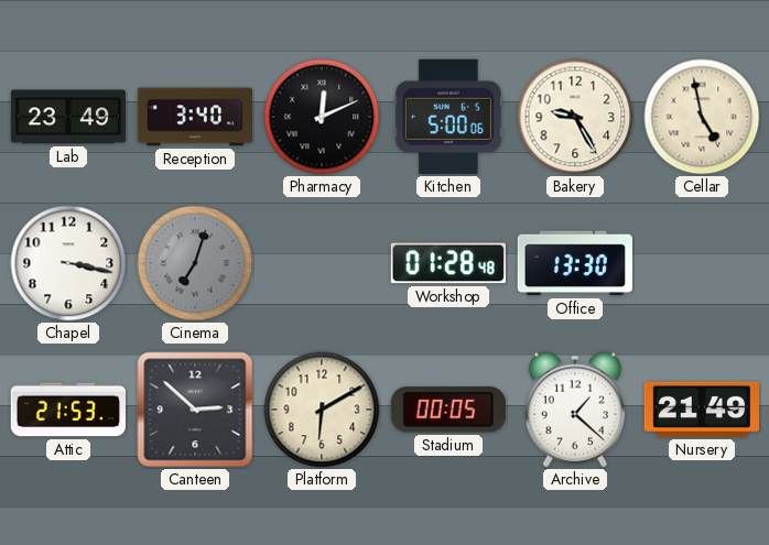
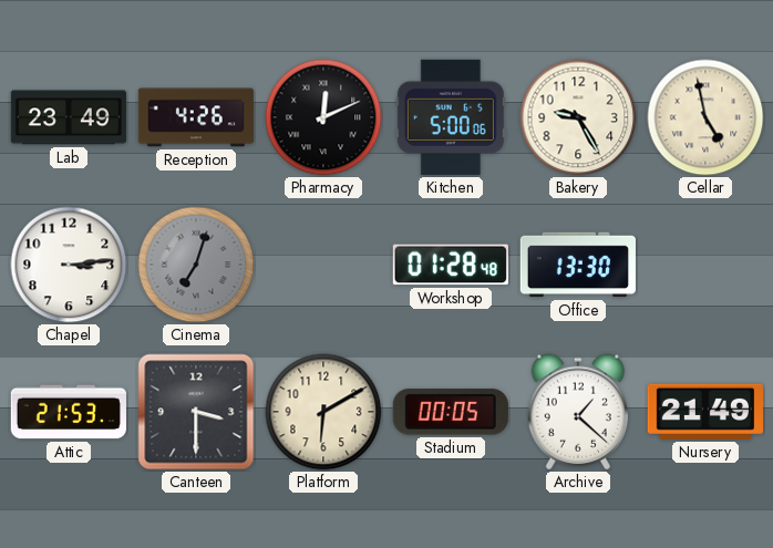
Reception: 3:40 -> 4:26 (196, 117)
Chapel: 3:17 -> 3:14 (69, 265)
Canteen: 2:52 -> 3:30 (196, 412)
